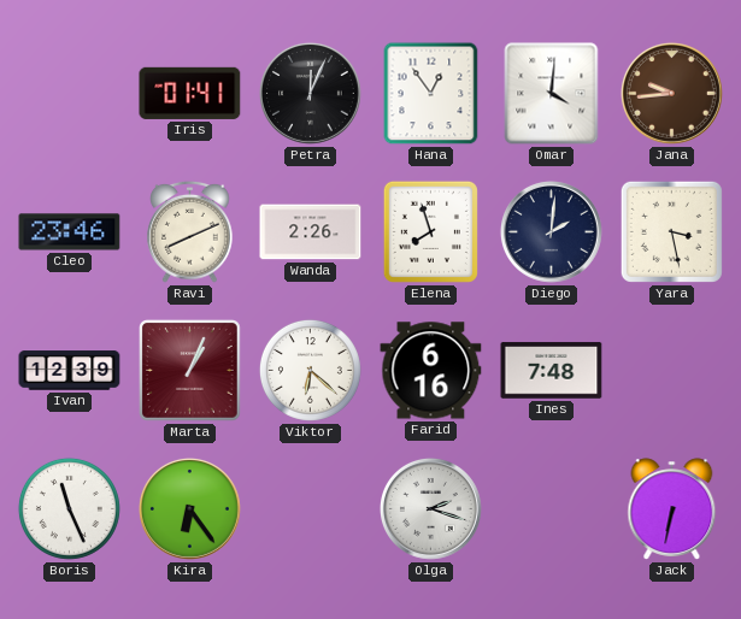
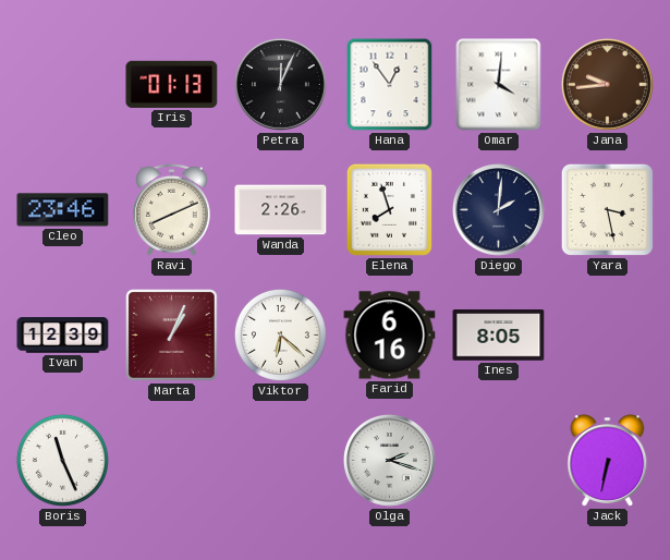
Iris: 01:41 -> 01:13 (172, 84)
Ines: 7:48 -> 8:05 (499, 336)
Kira: 6:24 -> none (189, 508)
